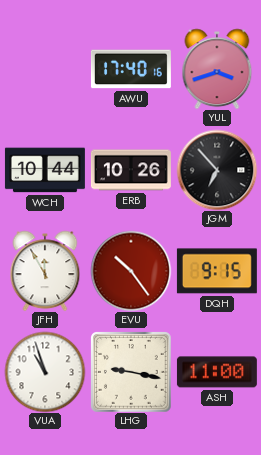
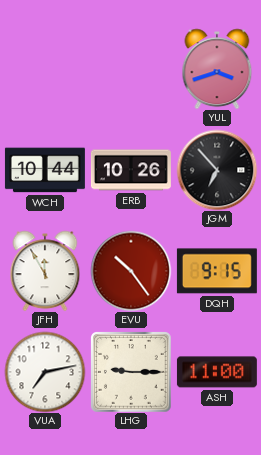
AWU: 17:40 -> none (131, 69)
VUA: 10:57 -> 7:13 (45, 372)
LHG: 9:17 -> 9:15 (131, 372)
